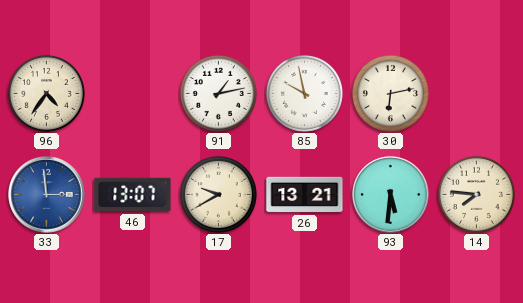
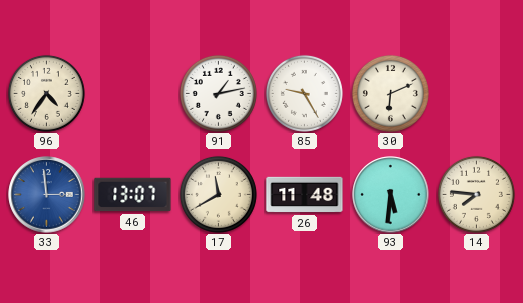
85: 9:58 -> 9:25 (304, 93)
30: 6:13 -> 6:11 (390, 93)
17: 9:40 -> 11:40 (218, 194)
26: 13:21 -> 11:48 (305, 195)
